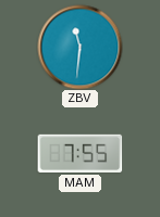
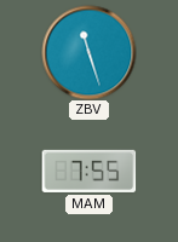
ZBV: 11:31 -> 11:27 (88, 52)
